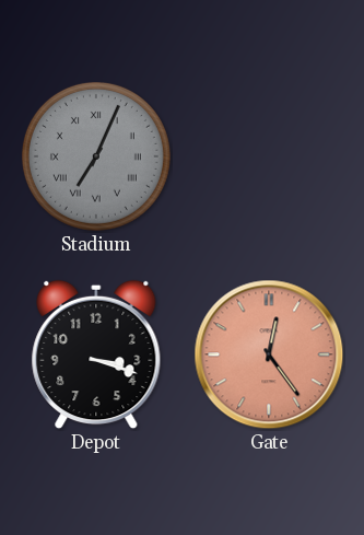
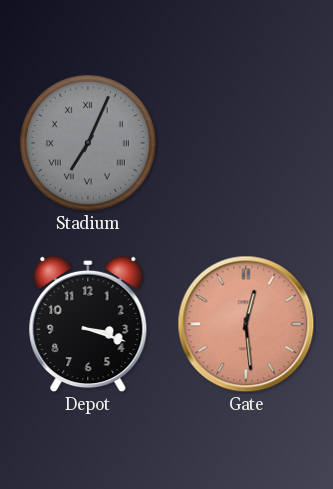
Gate: 12:24 -> 12:29 (246, 324)
